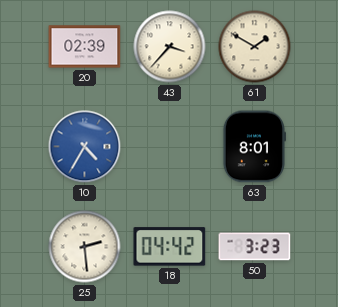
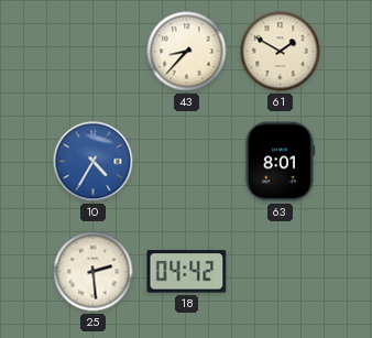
20: 02:39 -> none (85, 47)
43: 3:37 -> 8:37 (187, 52)
50: 3:23 -> none (255, 247)
